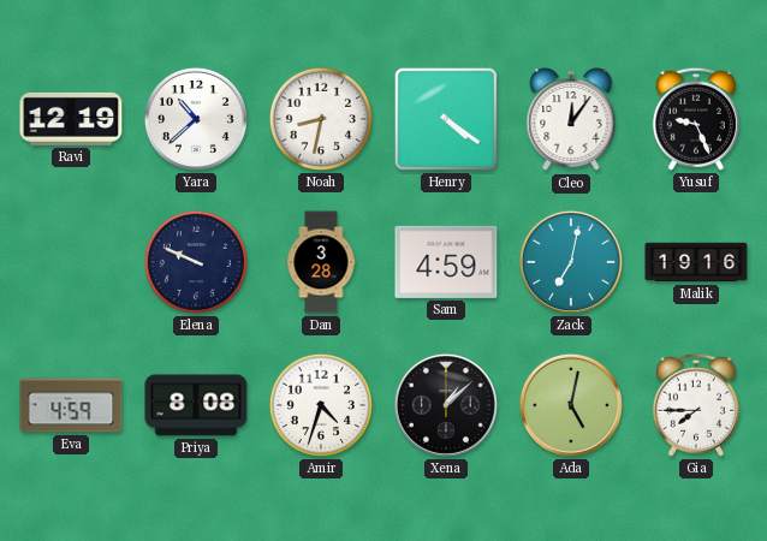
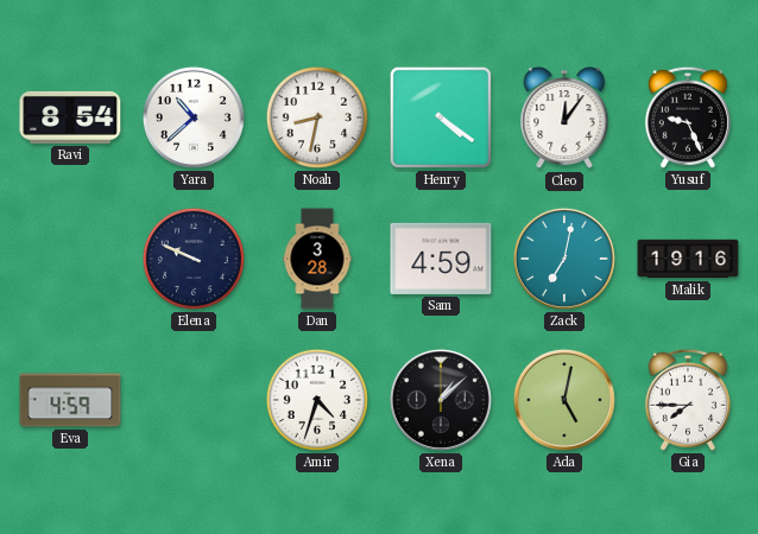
Ravi: 12:19 -> 8:54 (70, 117)
Priya: 8:08 -> none (196, 405)
